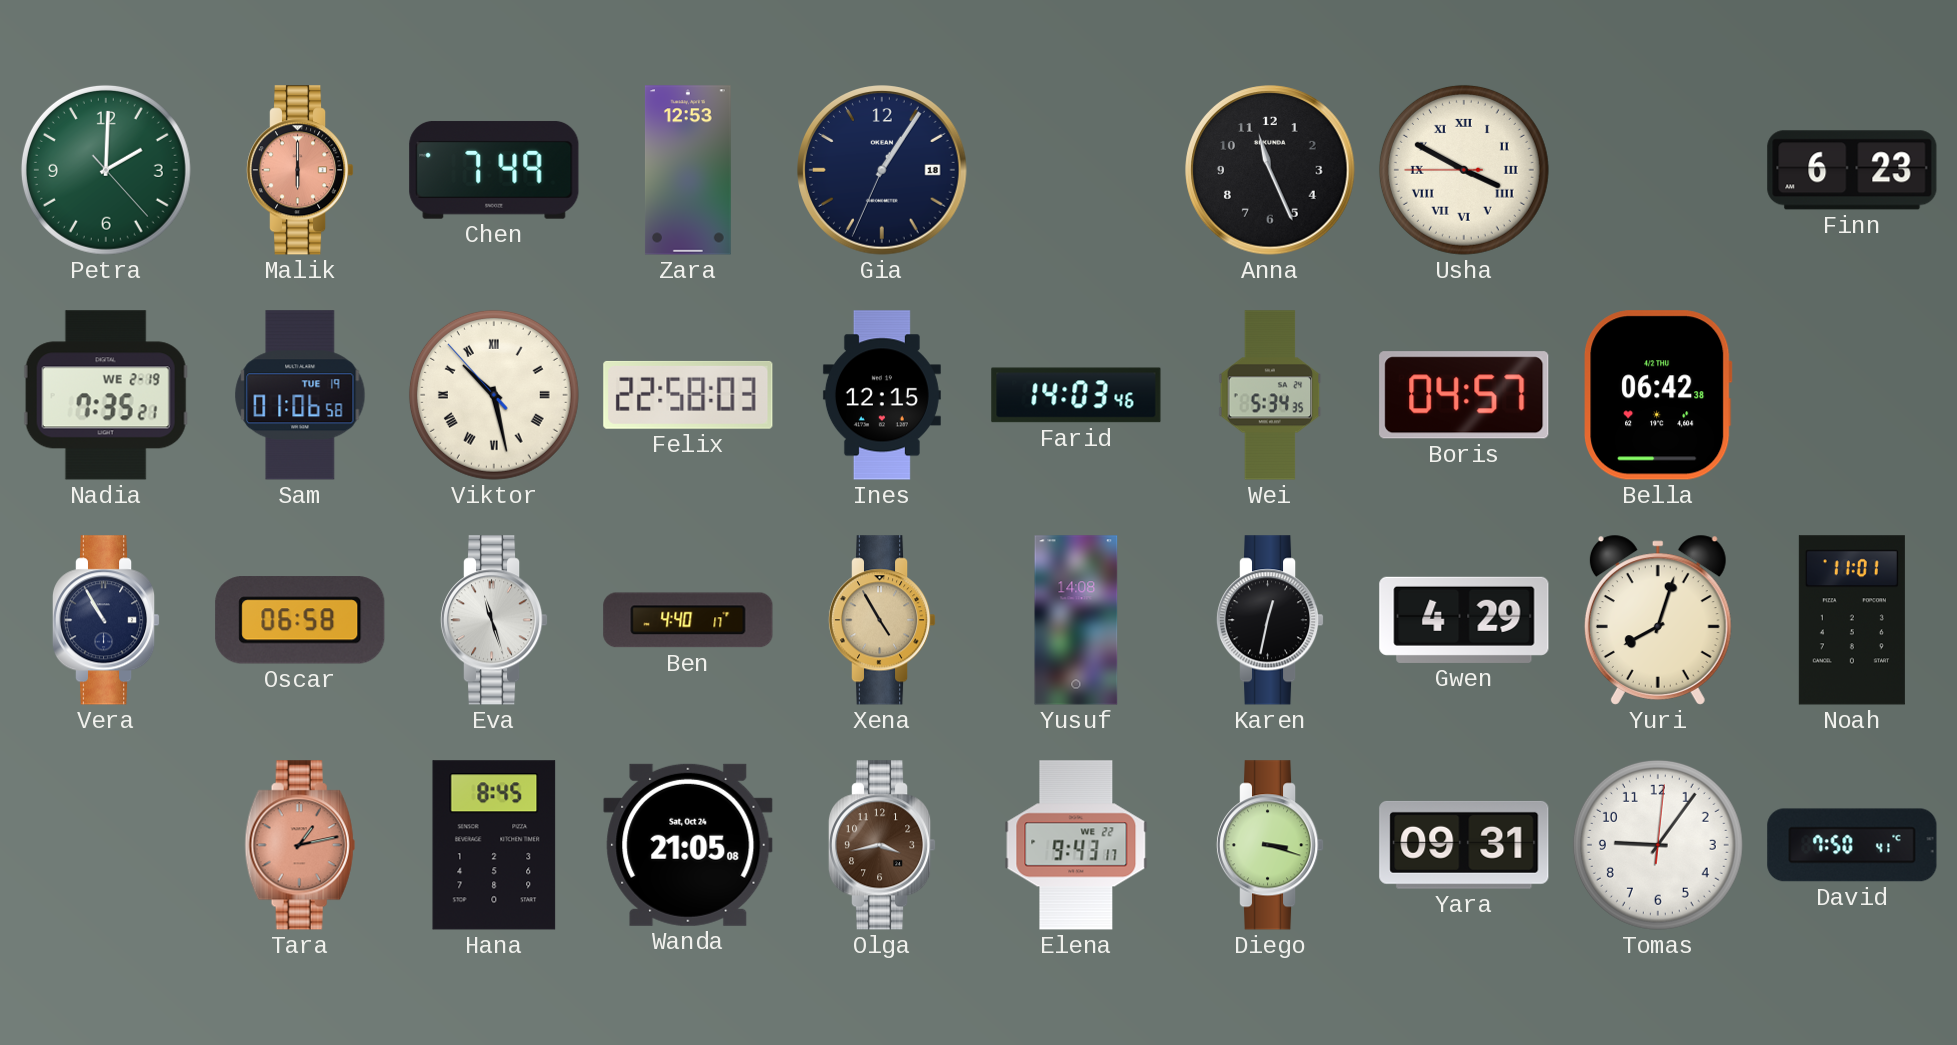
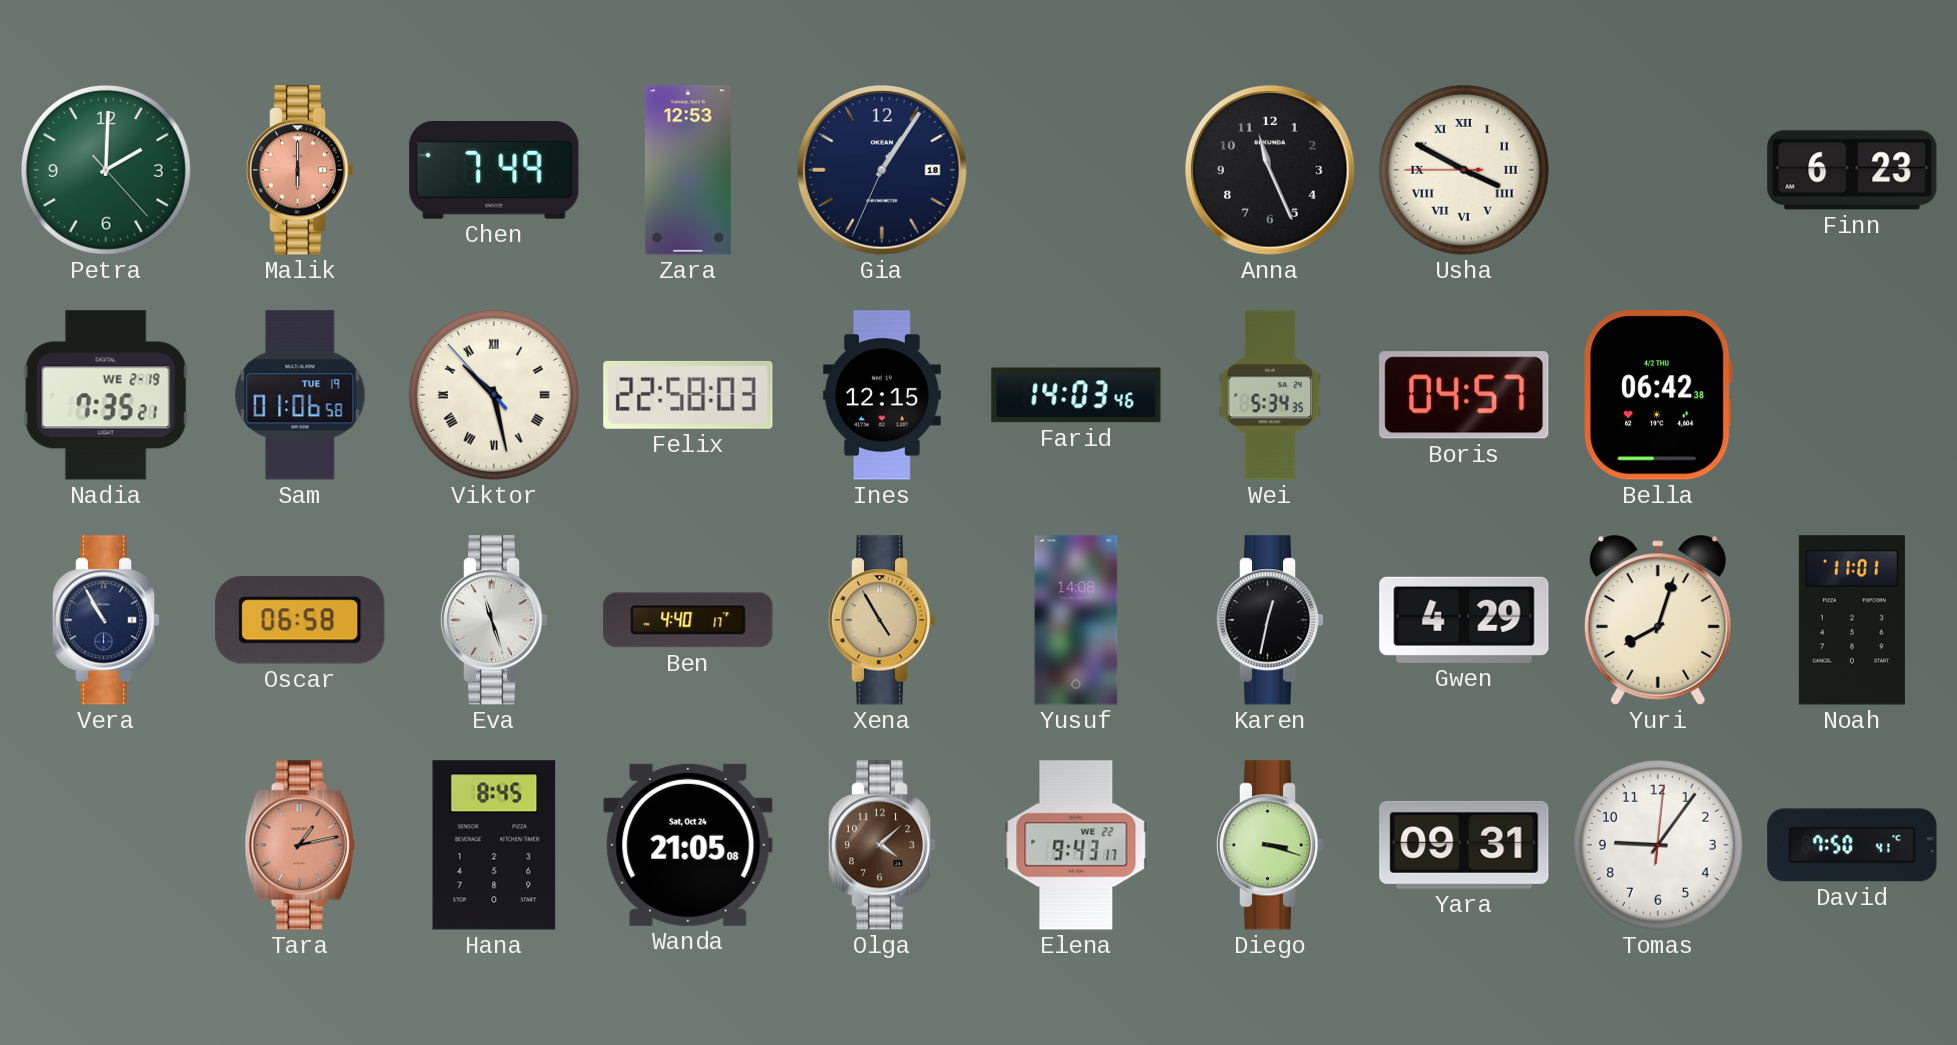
Olga: 3:43 -> 4:08 (882, 845)
